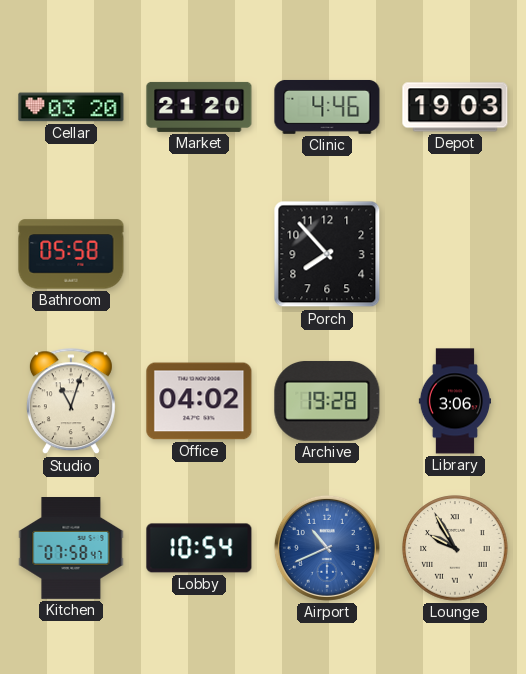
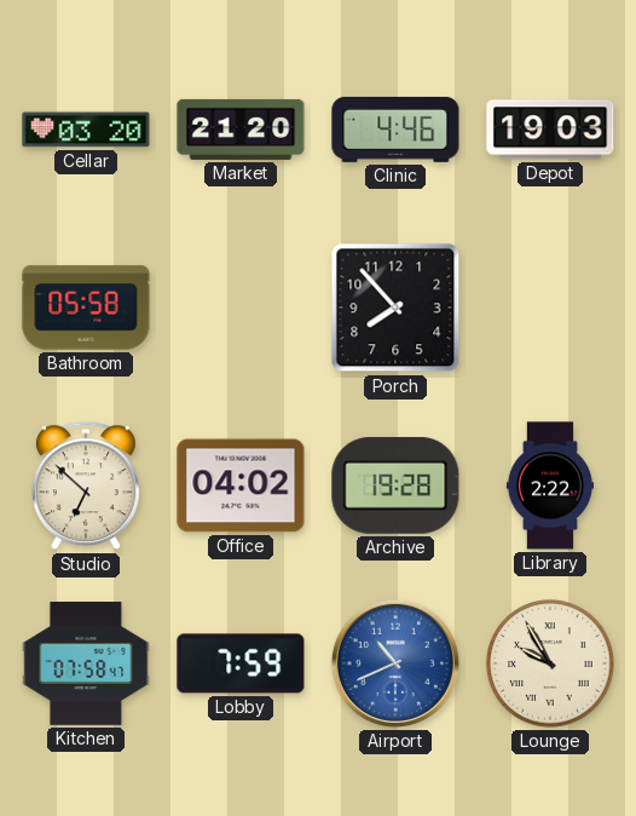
Studio: 11:03 -> 6:52 (86, 487)
Library: 3:06 -> 2:22 (549, 485)
Lobby: 10:54 -> 7:59 (241, 663)
